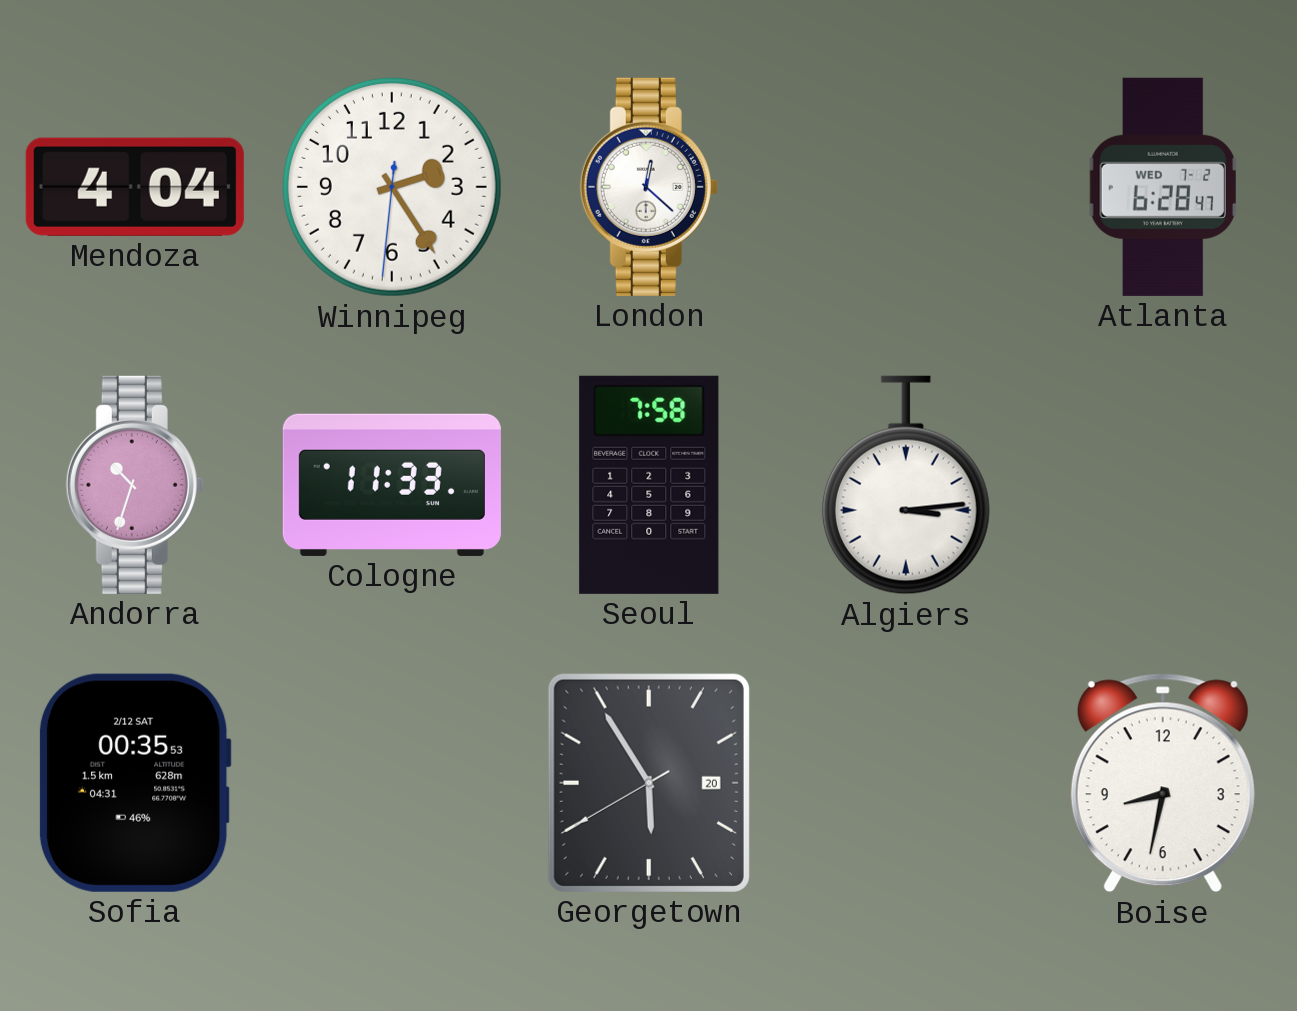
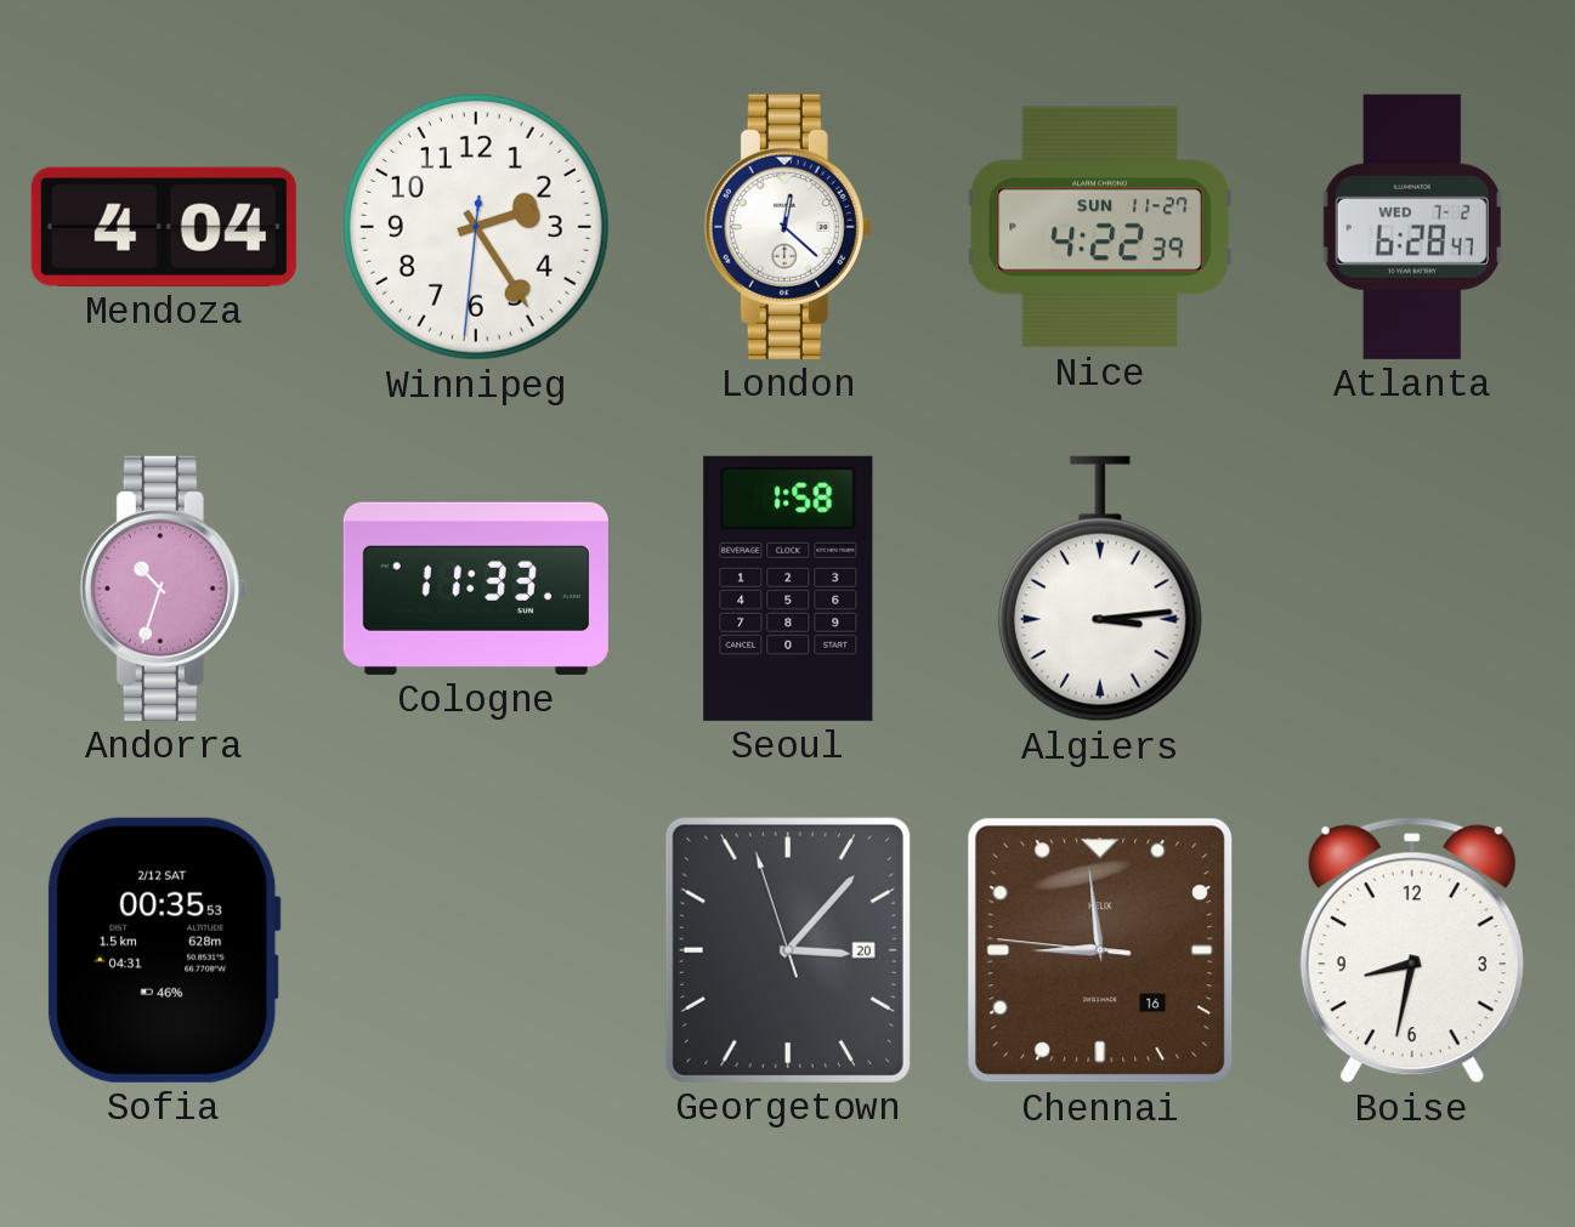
Nice: none -> 4:22 (1100, 227)
Seoul: 7:58 -> 1:58 (788, 589)
Georgetown: 5:54 -> 3:06 (788, 950)
Chennai: none -> 8:58 (1100, 950)
